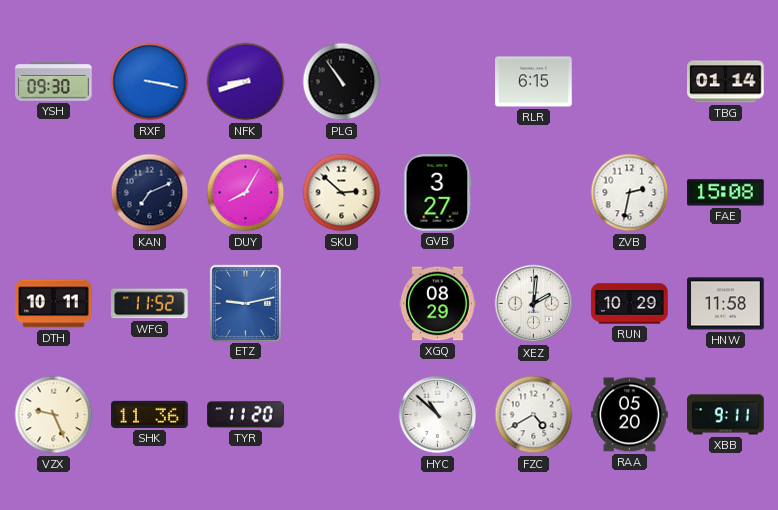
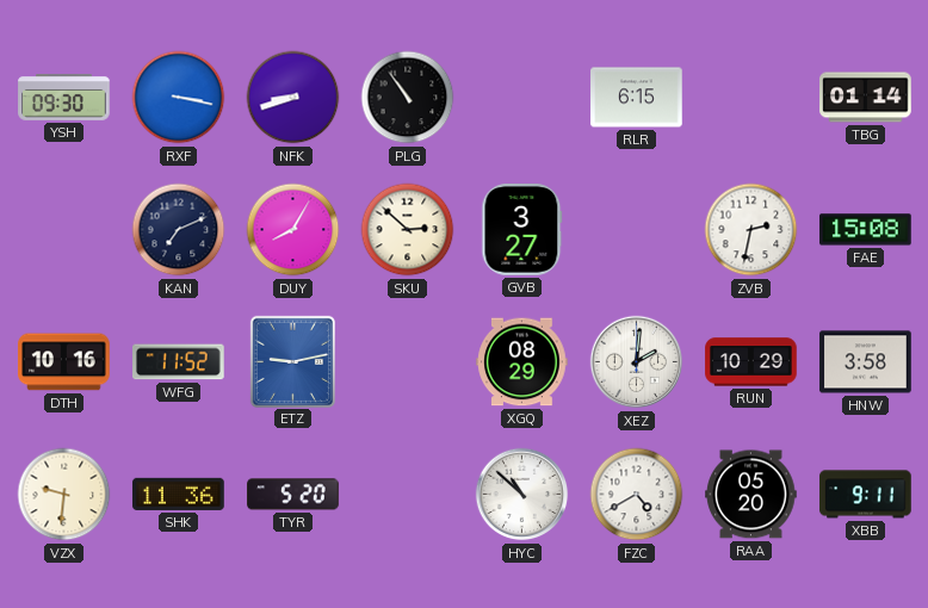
DTH: 10:11 -> 10:16 (64, 362)
HNW: 11:58 -> 3:58 (866, 362)
VZX: 9:26 -> 9:31 (64, 495)
TYR: 11:20 -> 5:20 (293, 495)
